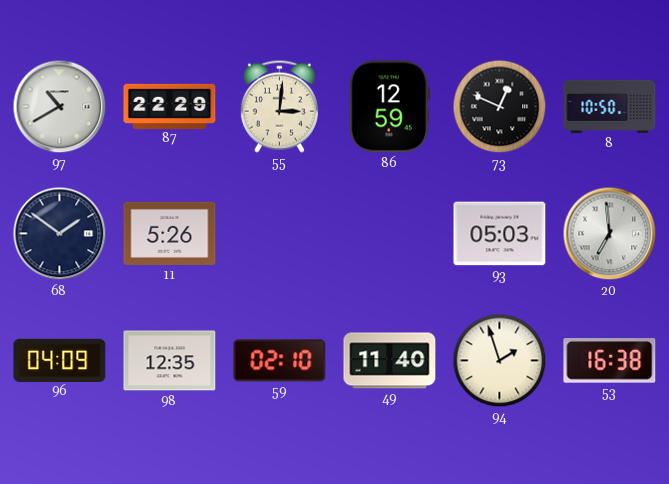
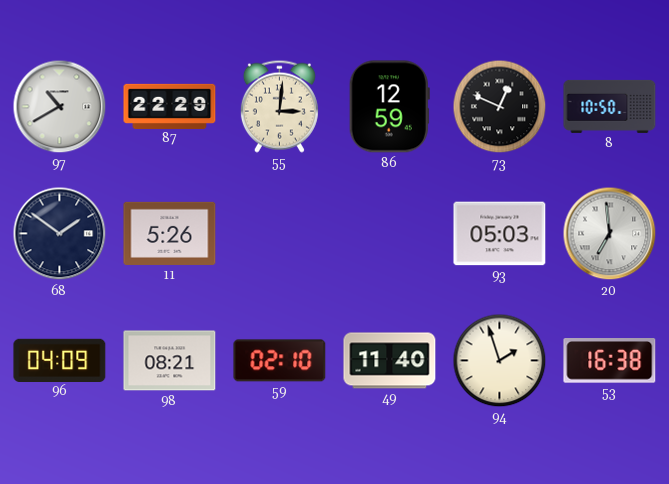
98: 12:35 -> 08:21 (170, 361)
